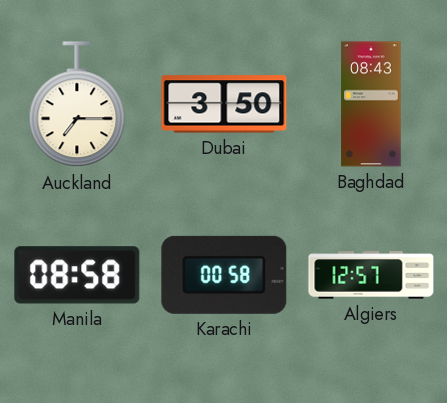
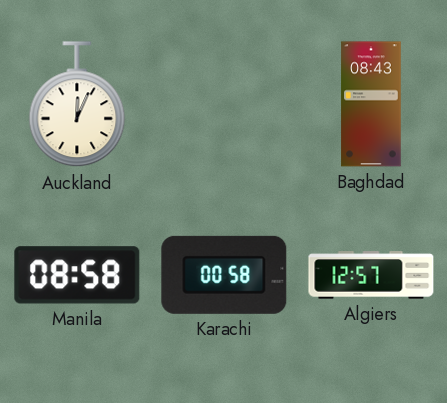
Auckland: 7:15 -> 12:04 (77, 105)
Dubai: 3:50 -> none (224, 104)
